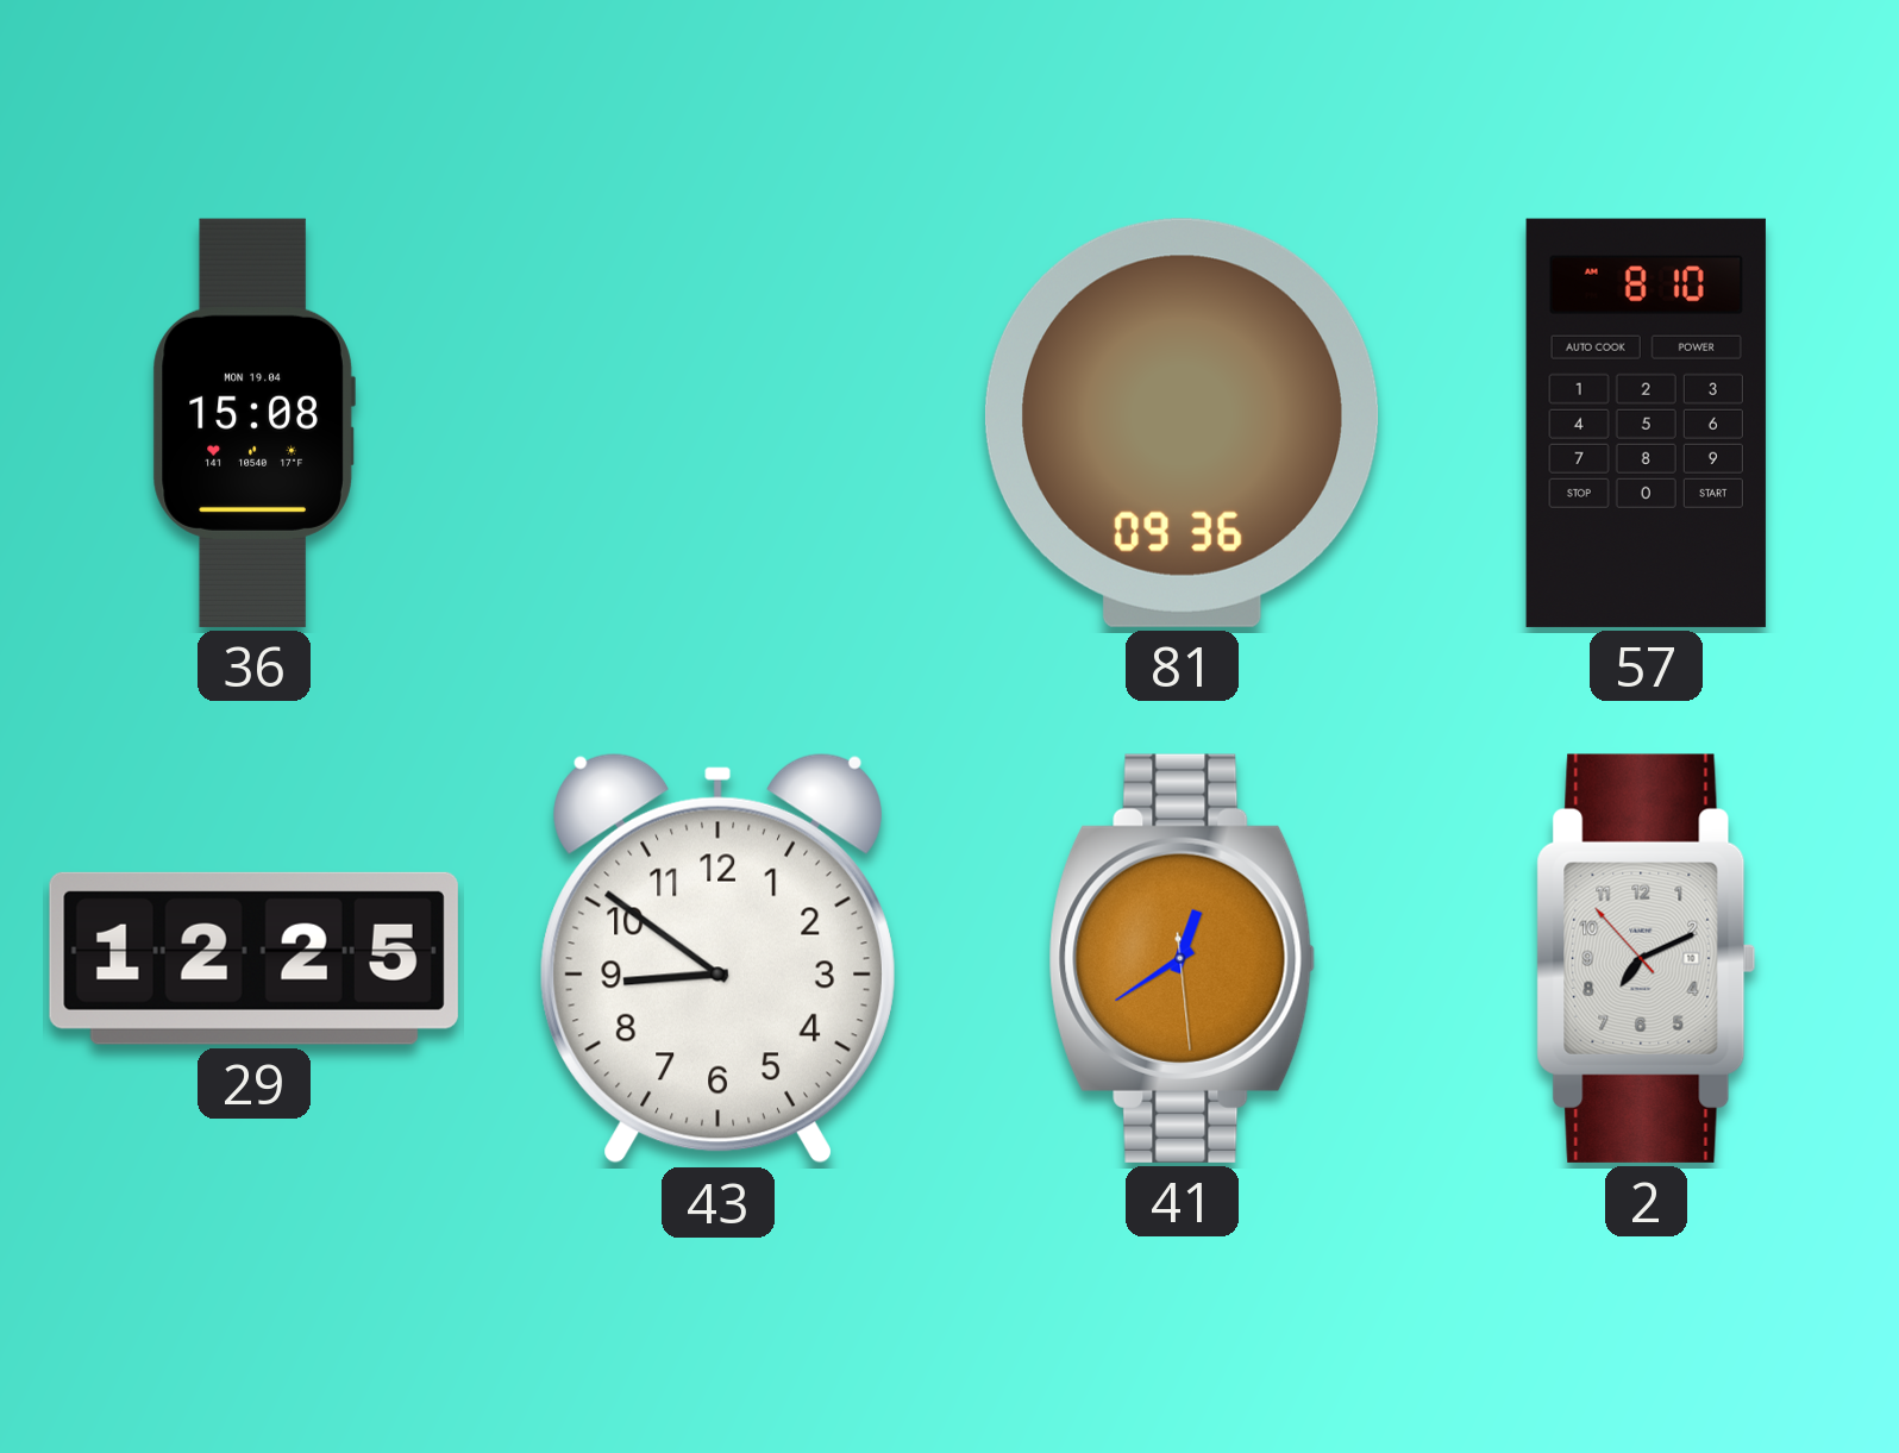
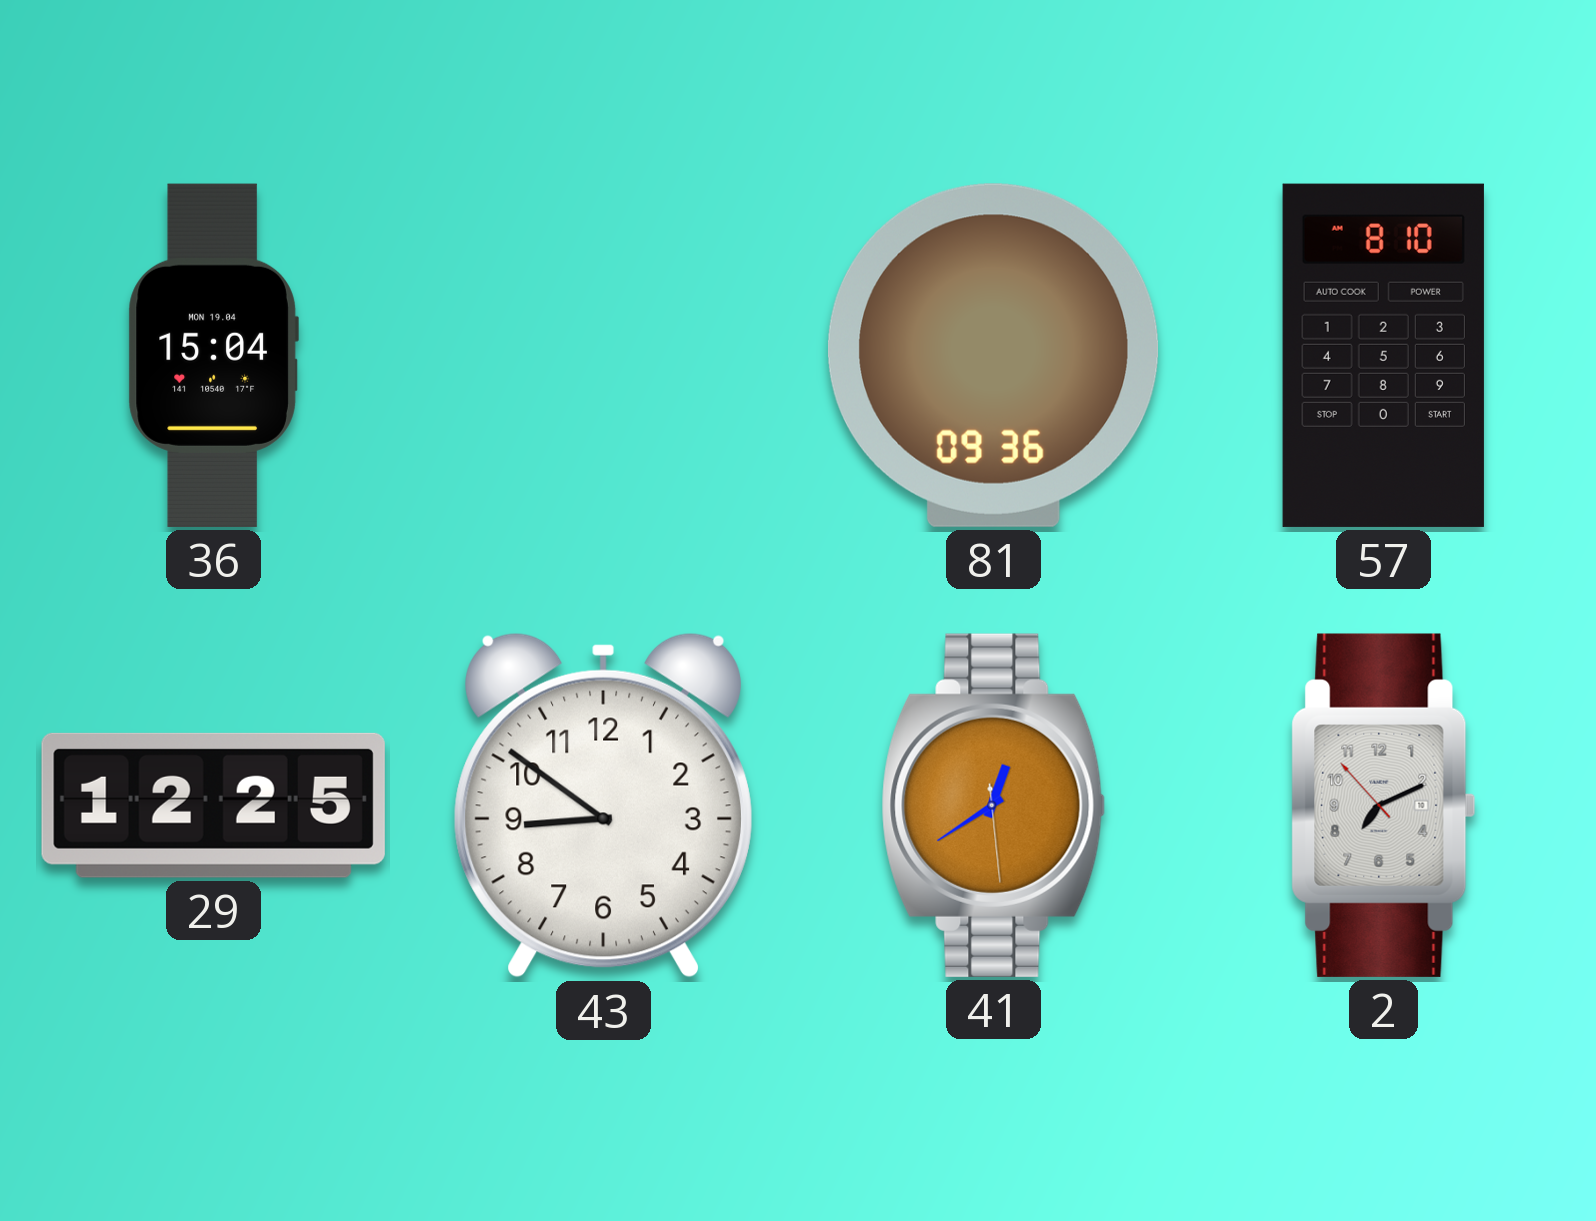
36: 15:08 -> 15:04 (213, 355)
